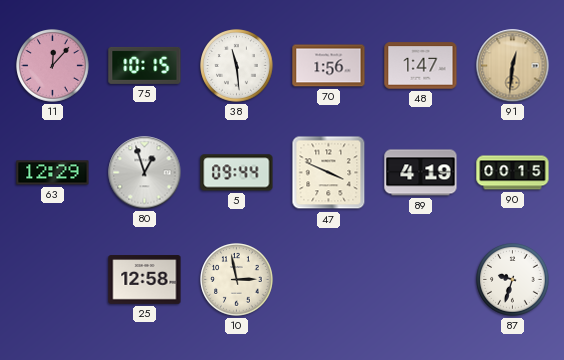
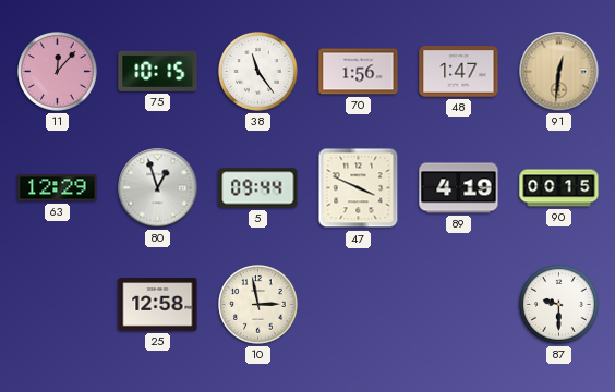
38: 11:29 -> 11:24 (258, 72)
87: 9:33 -> 9:30 (559, 305)
